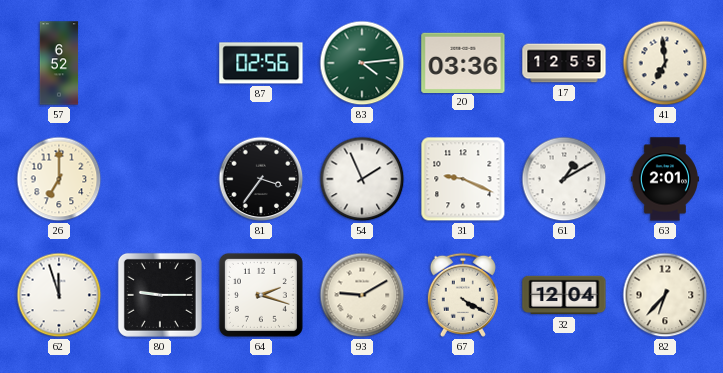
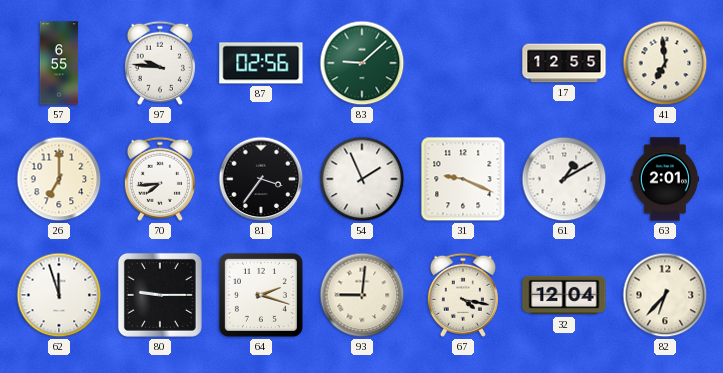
57: 6:52 -> 6:55 (59, 63)
97: none -> 9:46 (160, 63)
83: 4:14 -> 9:08 (362, 63)
20: 03:36 -> none (463, 62)
70: none -> 7:44 (160, 179)
93: 9:10 -> 9:01 (362, 295)
67: 4:20 -> 4:17 (463, 295)
